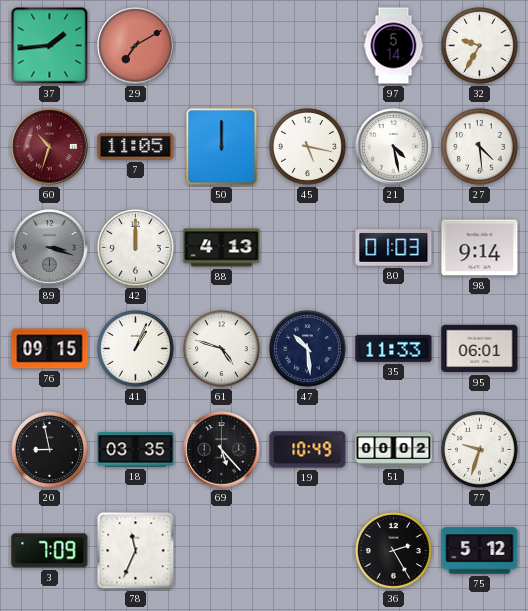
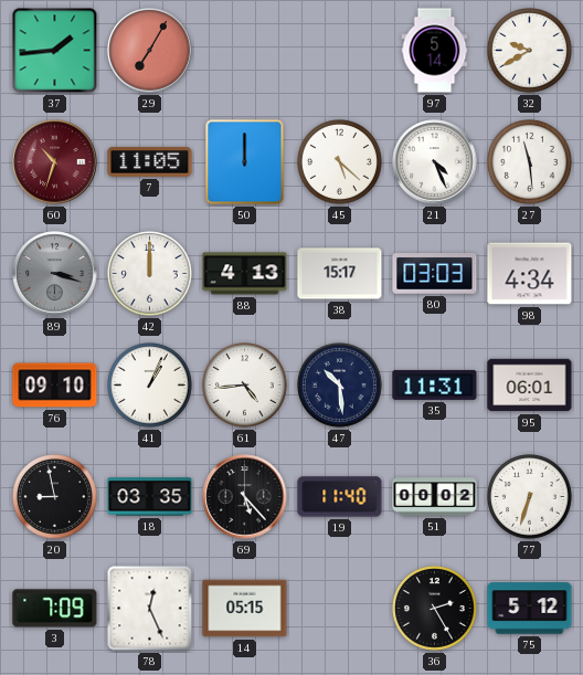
29: 7:10 -> 7:05 (150, 51)
32: 9:35 -> 9:40 (530, 51)
45: 5:17 -> 5:22 (340, 162)
21: 4:28 -> 4:26 (435, 162)
27: 4:29 -> 11:29 (530, 162)
38: none -> 15:17 (340, 274)
80: 01:03 -> 03:03 (435, 274)
98: 9:14 -> 4:34 (530, 274)
76: 09:15 -> 09:10 (55, 386)
61: 4:48 -> 4:44 (245, 386)
35: 11:33 -> 11:31 (435, 384)
19: 10:49 -> 11:40 (340, 497)
77: 9:33 -> 6:33 (530, 497)
78: 11:34 -> 12:26 (150, 609)
14: none -> 05:15 (245, 609)
